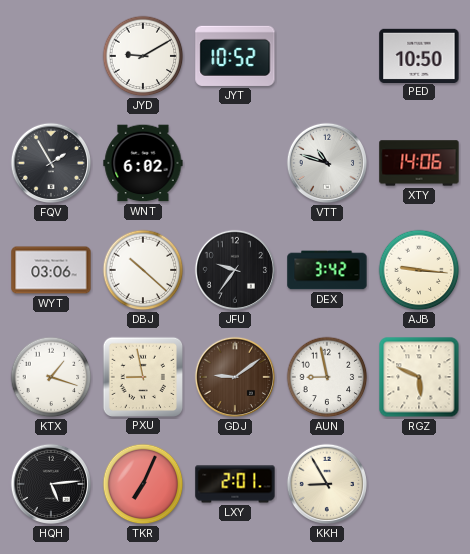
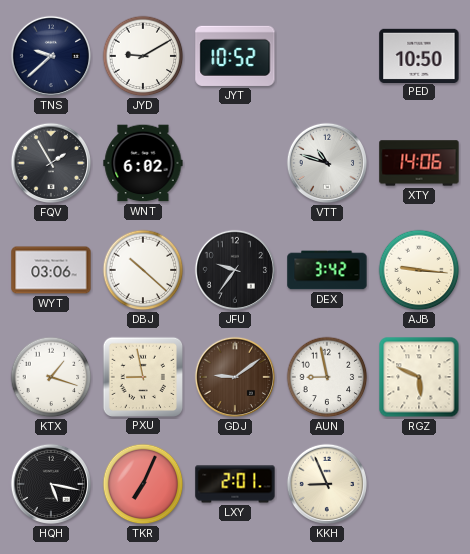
TNS: none -> 9:38 (51, 56)
HQH: 5:14 -> 5:17 (51, 484)
KKH: 8:55 -> 8:56 (327, 484)
